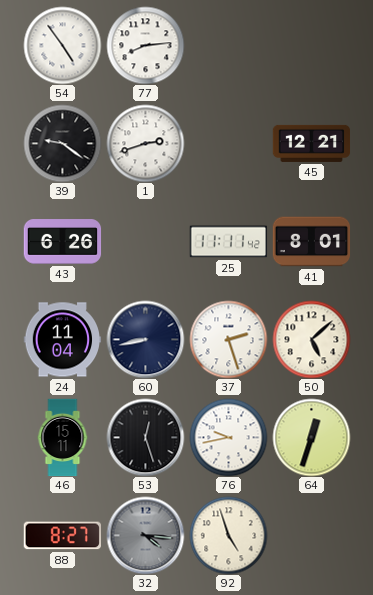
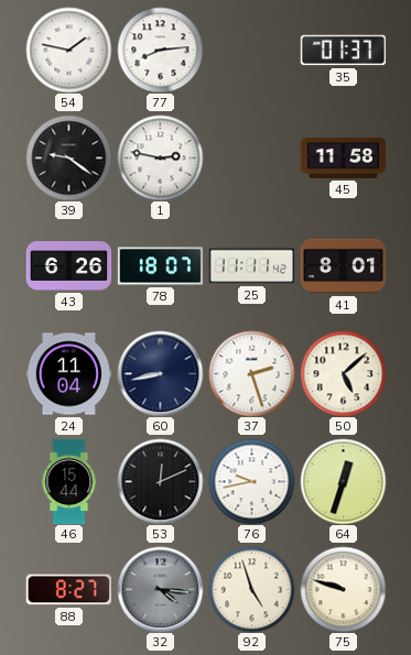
54: 4:54 -> 1:47 (68, 50)
35: none -> 01:37 (343, 51)
1: 2:42 -> 2:47 (160, 157)
45: 12:21 -> 11:58 (343, 157)
78: none -> 18:07 (160, 266)
46: 15:11 -> 15:44 (69, 481)
53: 12:27 -> 12:11 (160, 481)
75: none -> 9:48 (343, 589)
